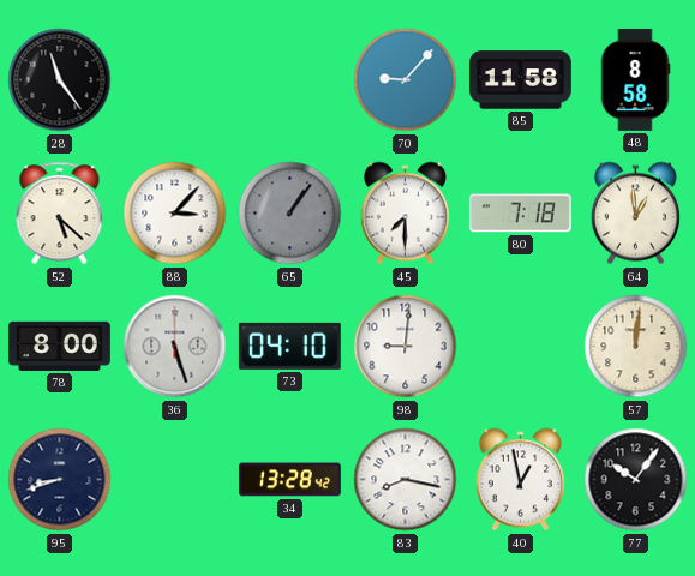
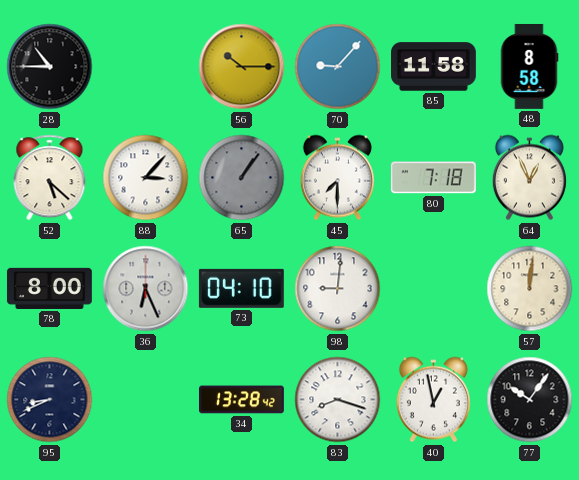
28: 11:24 -> 10:45 (50, 67)
56: none -> 10:15 (242, 67)
64: 12:59 -> 12:56 (529, 178)
36: 5:27 -> 6:26 (146, 289)
95: 8:42 -> 8:41 (50, 400)
83: 8:17 -> 8:18 (338, 400)
